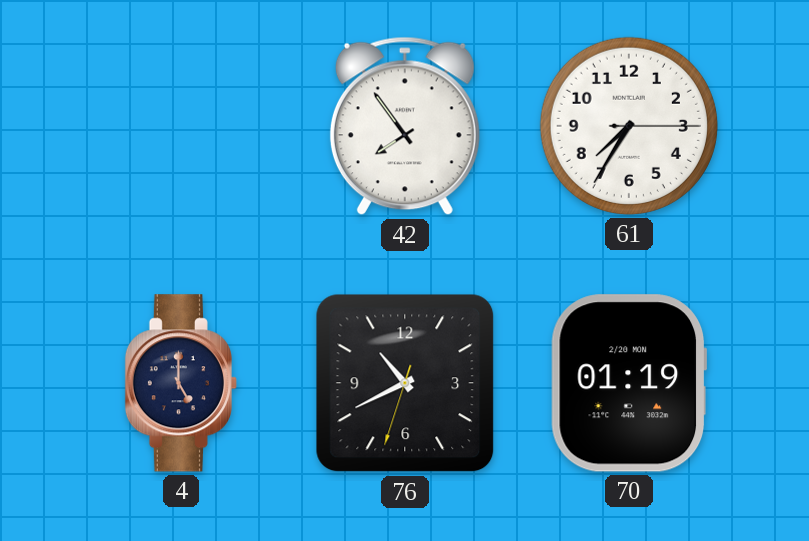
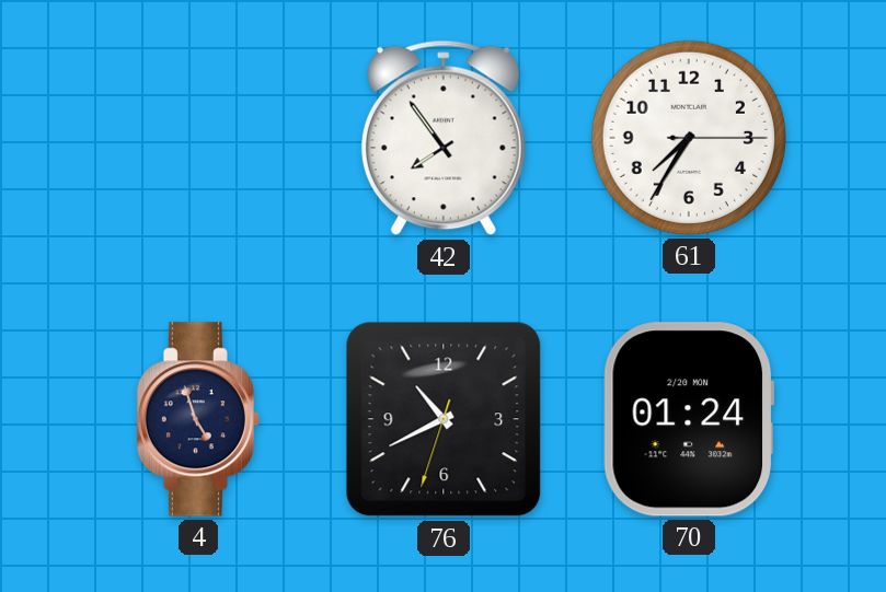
4: 5:00 -> 4:57 (198, 419)
70: 01:19 -> 01:24 (688, 419)
